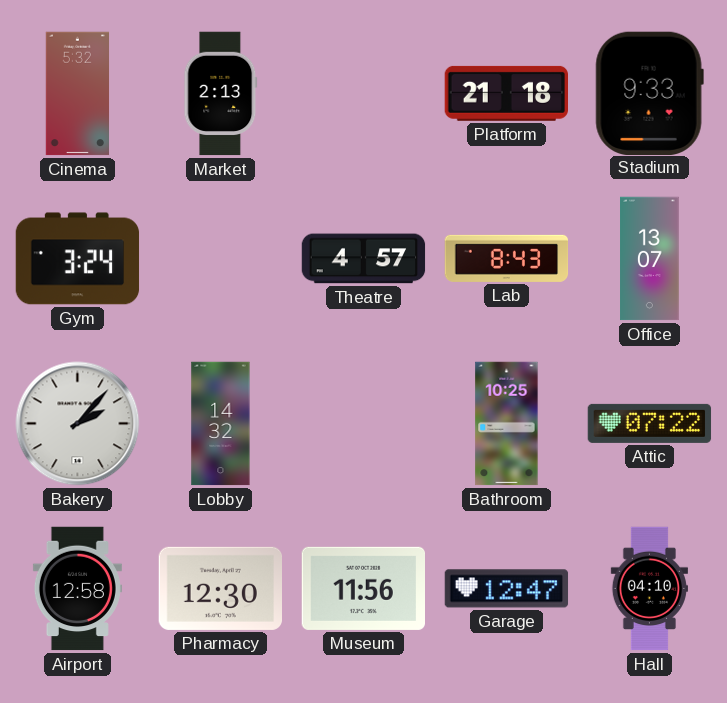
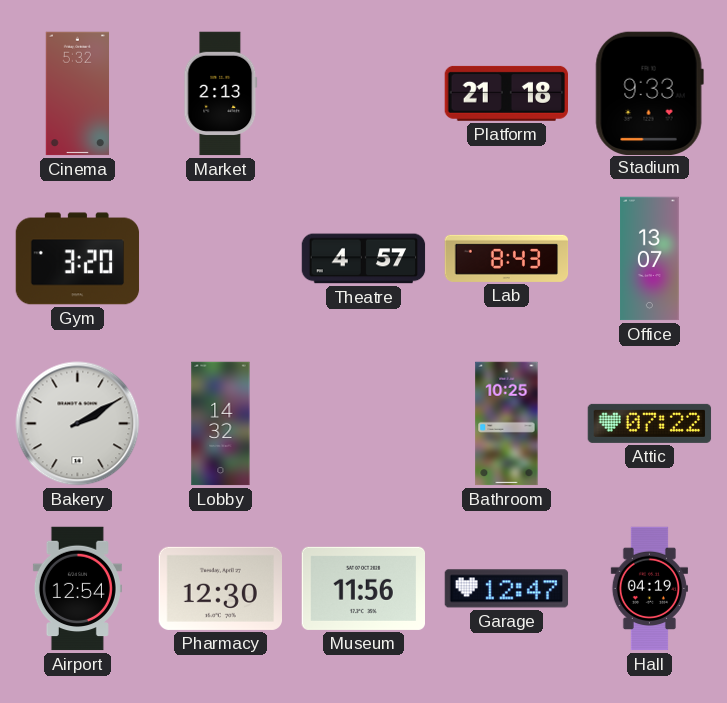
Gym: 3:24 -> 3:20 (78, 259)
Bakery: 2:07 -> 2:10 (78, 424)
Airport: 12:58 -> 12:54 (77, 589)
Hall: 04:10 -> 04:19 (649, 589)
